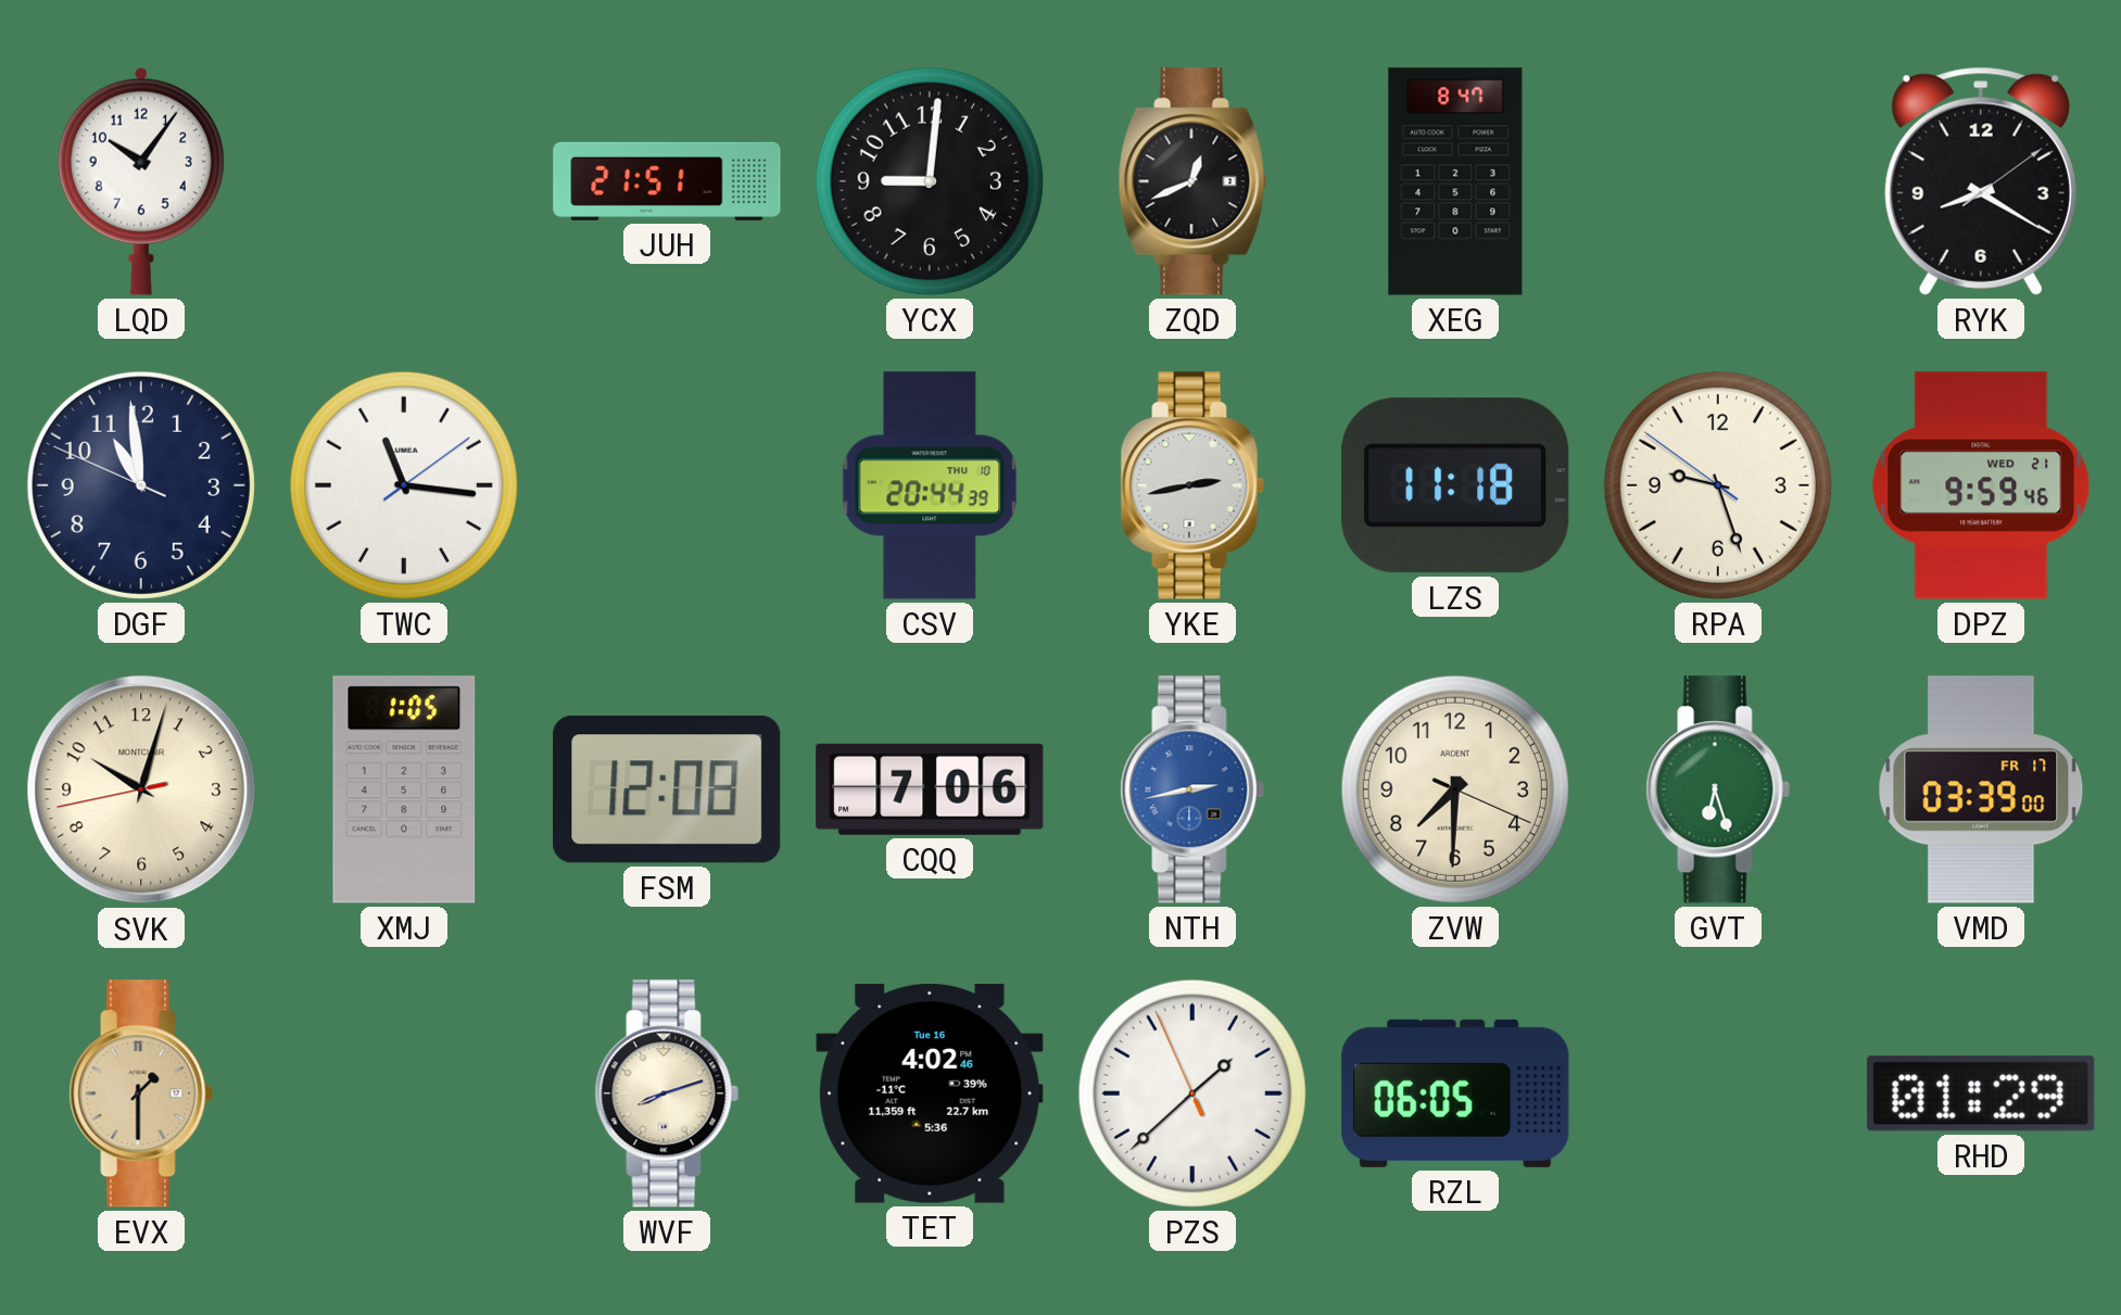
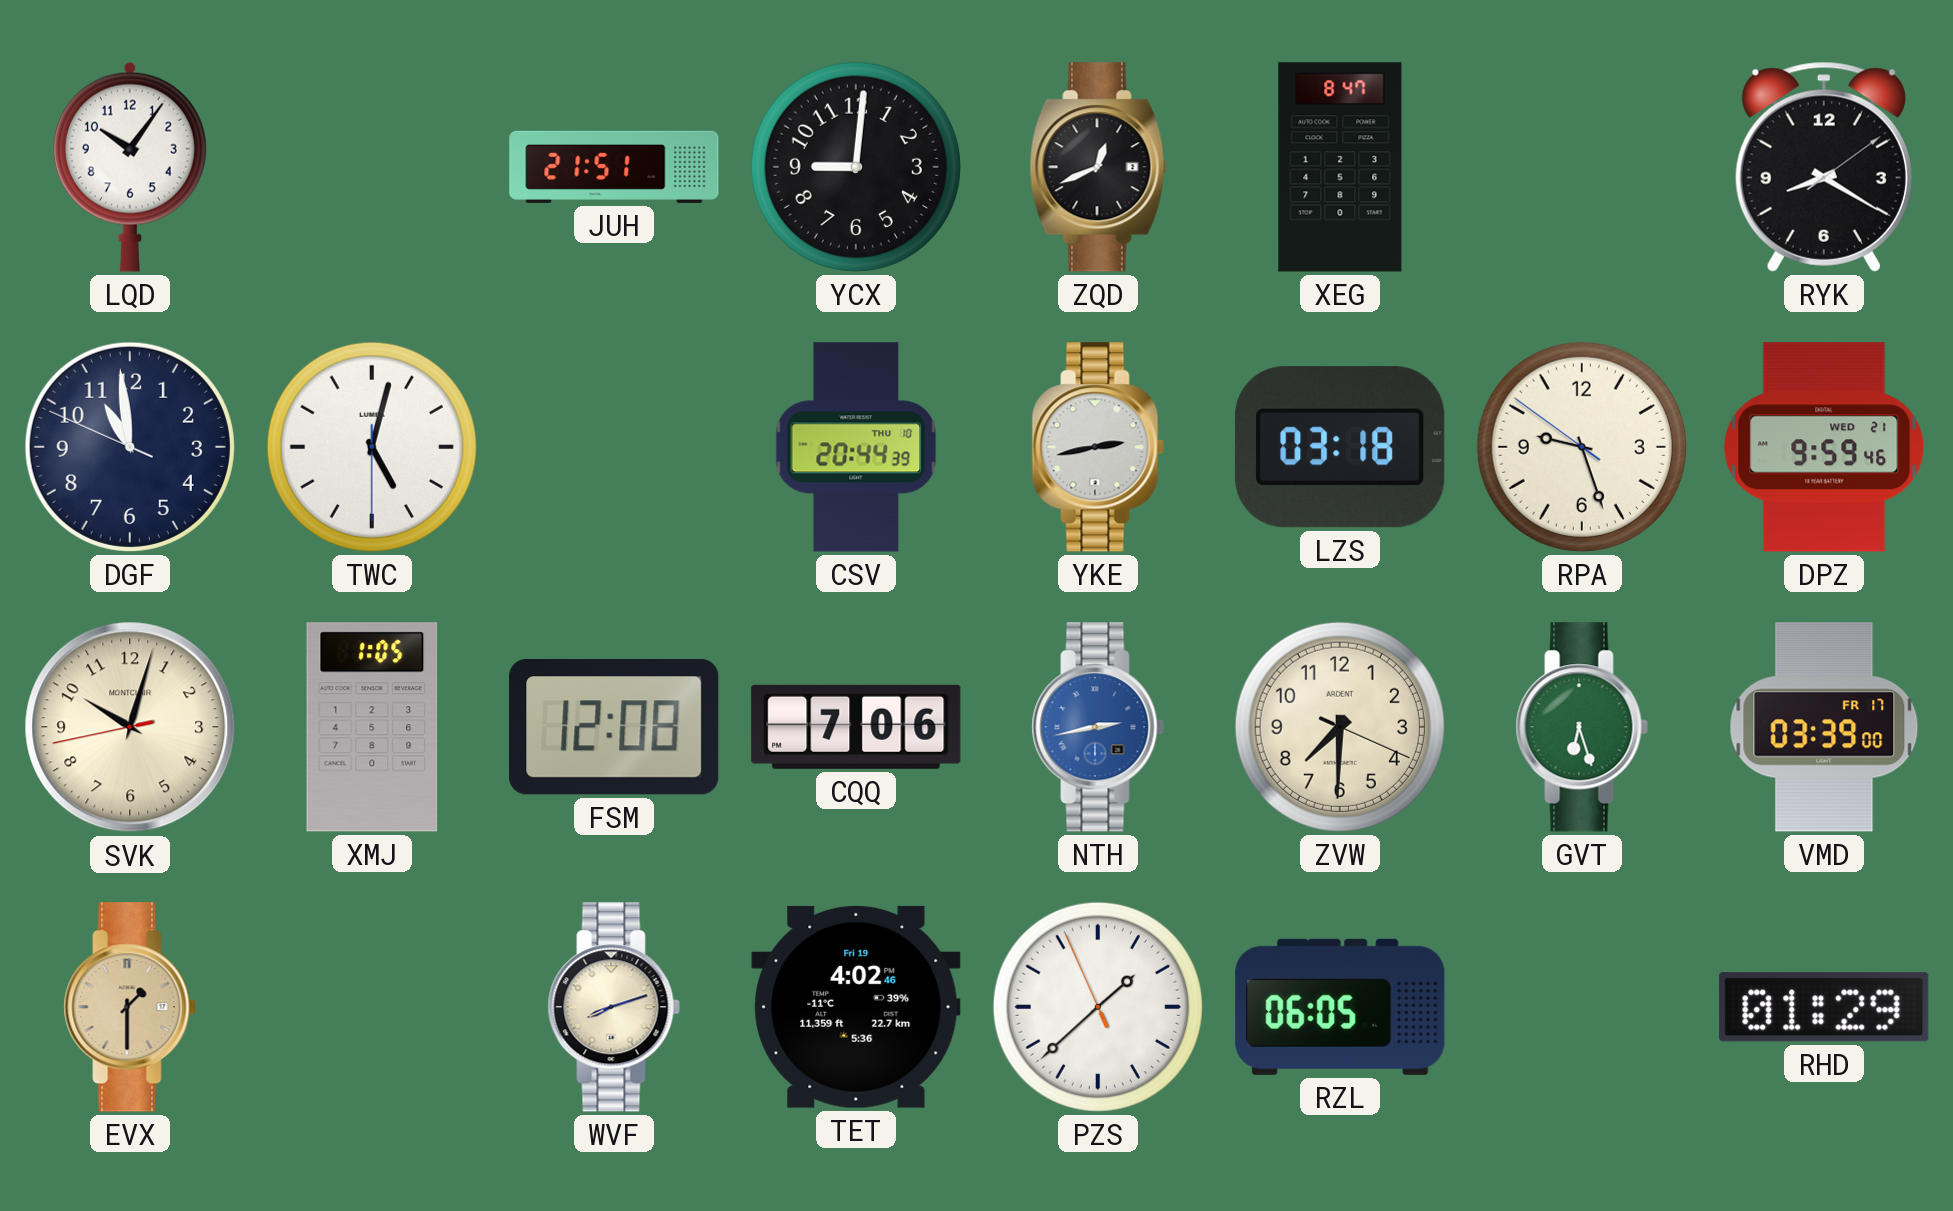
TWC: 11:16 -> 5:02 (372, 447)
LZS: 11:18 -> 03:18 (1340, 447)
TET date: Tue 16 -> Fri 19 (856, 1007)
